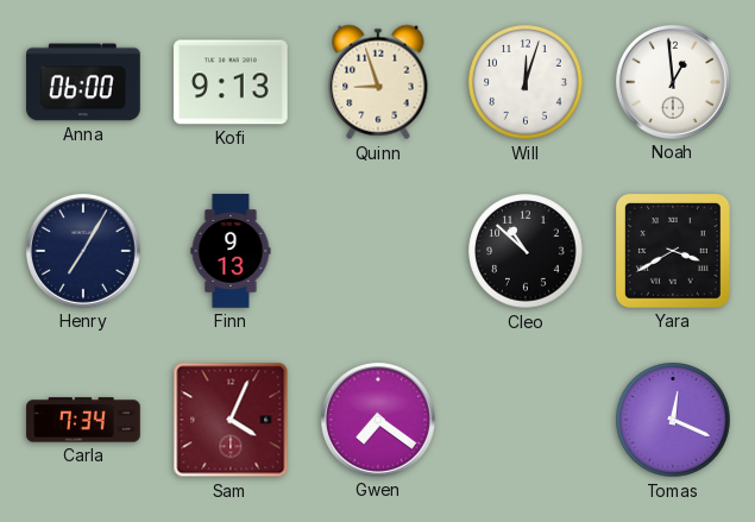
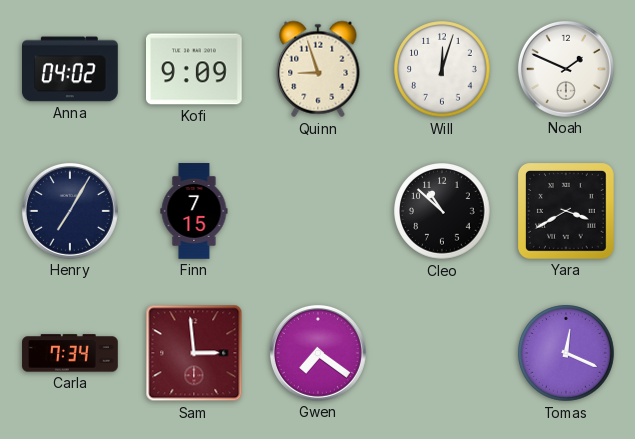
Anna: 06:00 -> 04:02 (70, 69)
Kofi: 9:13 -> 9:09 (195, 69)
Noah: 12:59 -> 1:49 (566, 69)
Finn: 9:13 -> 7:15 (194, 211)
Sam: 4:04 -> 2:59 (194, 353)
